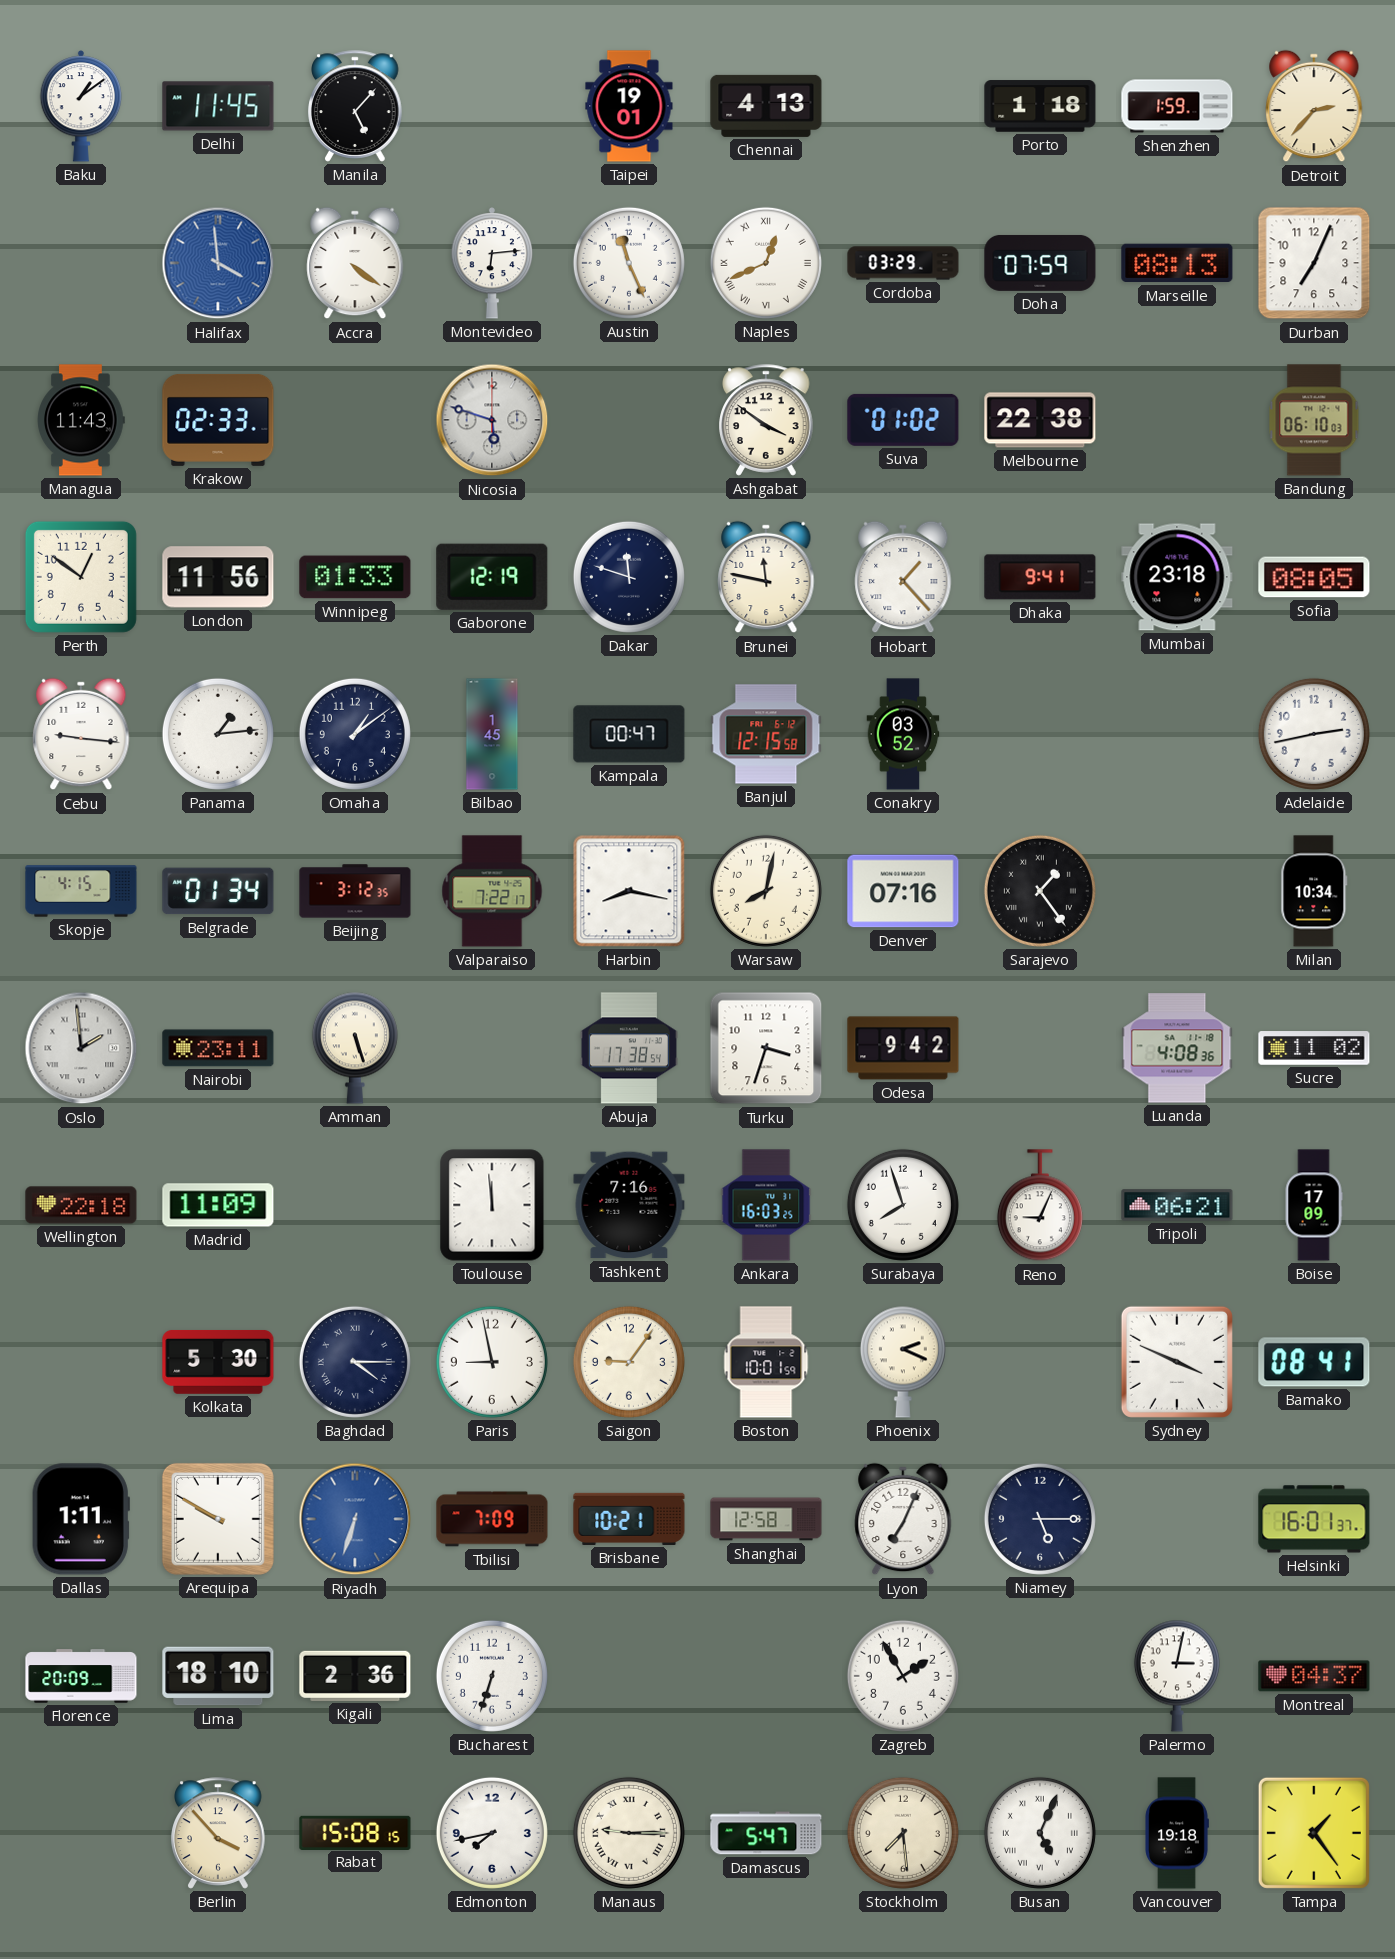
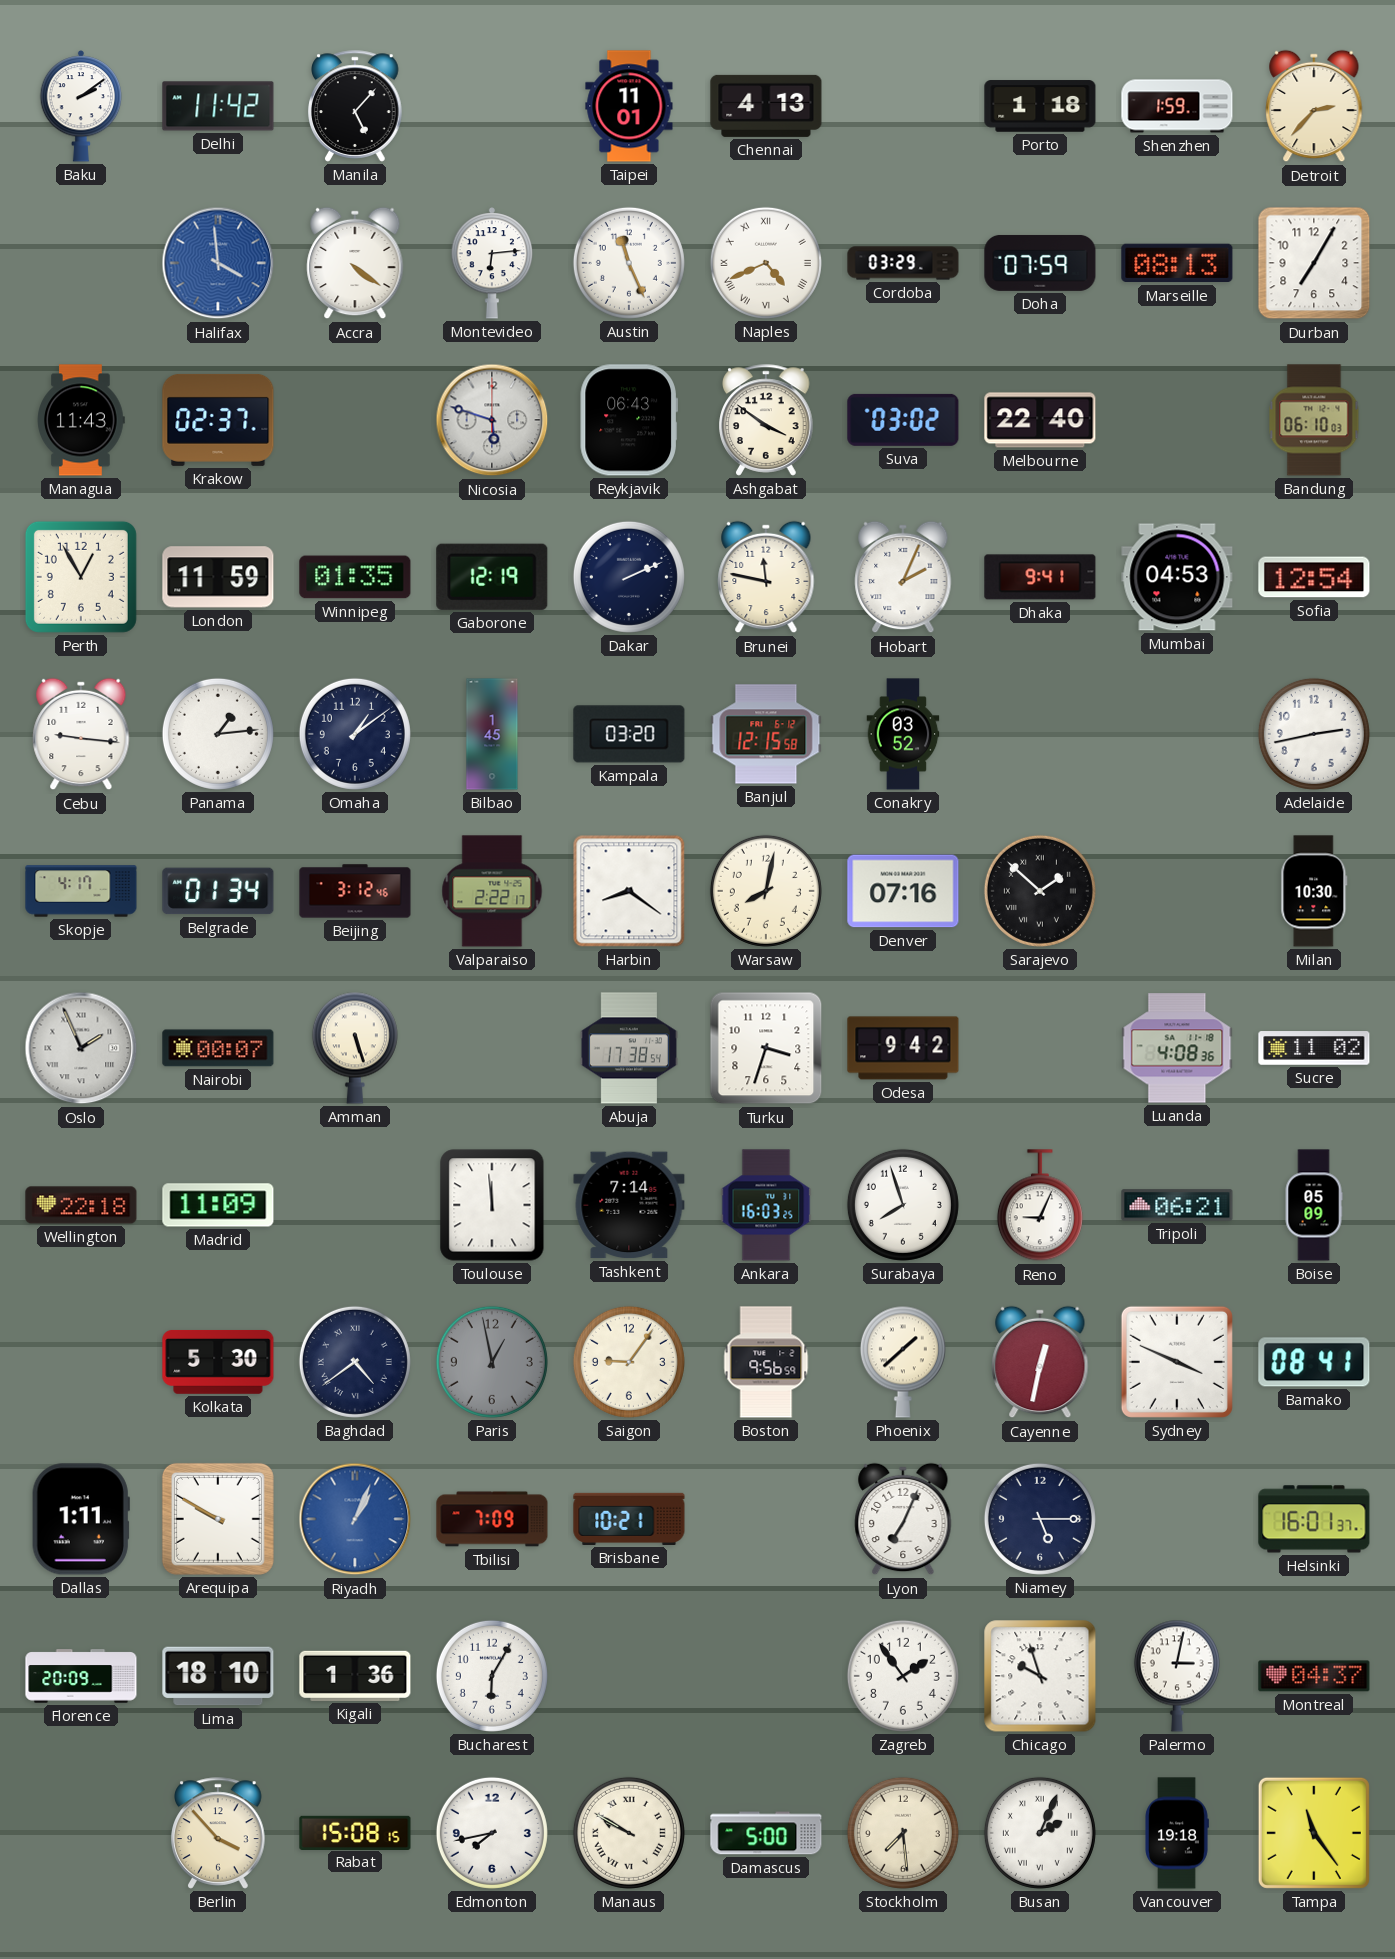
Baku: 1:09 -> 2:09 (81, 106)
Delhi: 11:45 -> 11:42 (218, 106)
Taipei: 19:01 -> 11:01 (629, 106)
Naples: 12:41 -> 4:41 (766, 263)
Durban: 7:04 -> 7:05 (1314, 263)
Krakow: 02:33 -> 02:37 (218, 420)
Reykjavik: none -> 06:43 (629, 420)
Suva: 01:02 -> 03:02 (903, 420)
Melbourne: 22:38 -> 22:40 (1040, 420)
Perth: 12:51 -> 12:55 (81, 577)
London: 11:56 -> 11:59 (218, 577)
Winnipeg: 01:33 -> 01:35 (355, 577)
Dakar: 11:48 -> 2:11 (629, 577)
Hobart: 1:23 -> 2:04 (903, 577)
Mumbai: 23:18 -> 04:53 (1177, 577)
Sofia: 08:05 -> 12:54 (1314, 577)
Kampala: 00:47 -> 03:20 (629, 734)
Skopje: 4:15 -> 4:17 (81, 891)
Beijing: 3:12:35 -> 3:12:46 (355, 891)
Valparaiso: 7:22 -> 2:22 (492, 891)
Harbin: 8:17 -> 8:21 (629, 891)
Sarajevo: 1:24 -> 1:52 (1040, 891)
Milan: 10:34 -> 10:30 (1314, 891)
Oslo: 1:59 -> 1:56 (81, 1048)
Nairobi: 23:11 -> 00:07 (218, 1048)
Tashkent: 7:16 -> 7:14 (629, 1205)
Boise: 17:09 -> 05:09 (1314, 1205)
Baghdad: 4:15 -> 4:39 (355, 1362)
Paris: 8:58 -> 12:58 (492, 1362)
Paris dial: white -> grey (492, 1362)
Boston: 10:01 -> 9:56 (766, 1362)
Phoenix: 2:19 -> 1:38 (903, 1362)
Cayenne: none -> 12:32 (1040, 1362)
Riyadh: 6:33 -> 1:04 (355, 1519)
Shanghai: 12:58 -> none (766, 1519)
Kigali: 2:36 -> 1:36 (355, 1676)
Bucharest: 6:33 -> 6:05 (492, 1676)
Zagreb: 1:55 -> 1:54 (903, 1676)
Chicago: none -> 9:57 (1040, 1676)
Manaus: 9:15 -> 9:50 (629, 1833)
Damascus: 5:47 -> 5:00 (766, 1833)
Busan: 5:04 -> 2:04 (1040, 1833)
Tampa: 1:24 -> 11:24 (1314, 1833)
